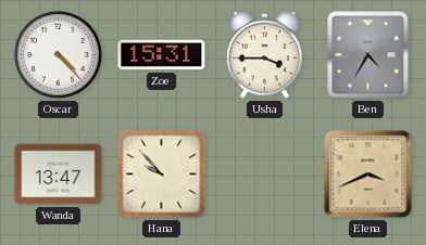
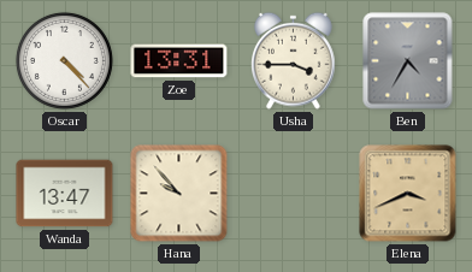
Zoe: 15:31 -> 13:31 (179, 61)
